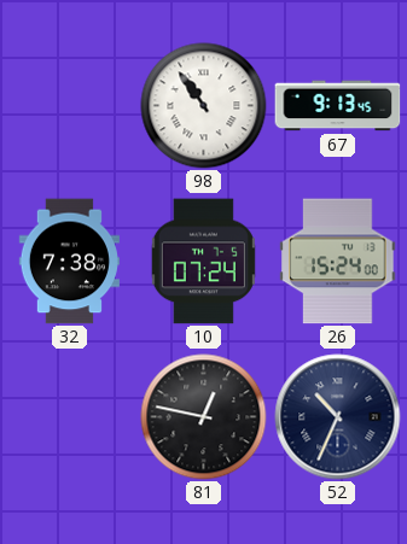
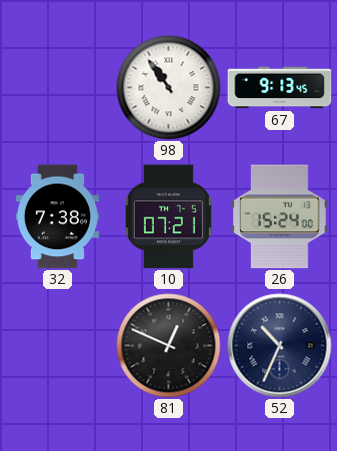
10: 07:24 -> 07:21 (168, 217)
81: 12:47 -> 12:49 (169, 346)
